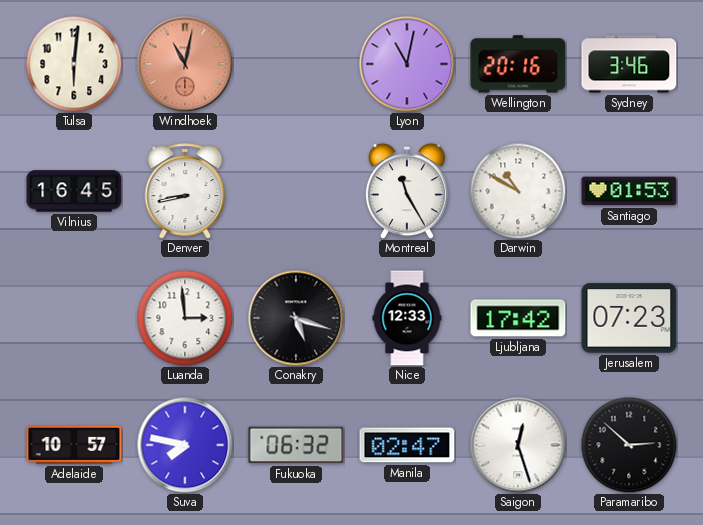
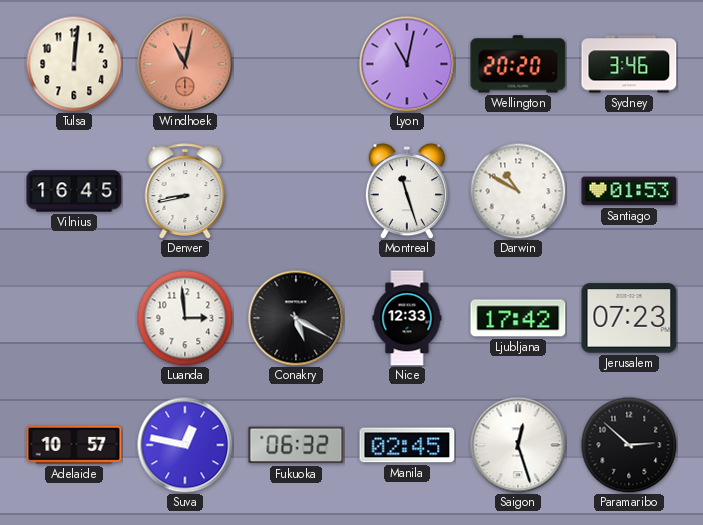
Tulsa: 6:01 -> 12:01 (74, 64)
Wellington: 20:16 -> 20:20 (518, 64)
Montreal: 11:25 -> 11:27 (407, 191)
Conakry: 5:18 -> 5:20 (296, 318)
Suva: 7:47 -> 12:47 (185, 445)
Manila: 02:47 -> 02:45 (407, 445)
